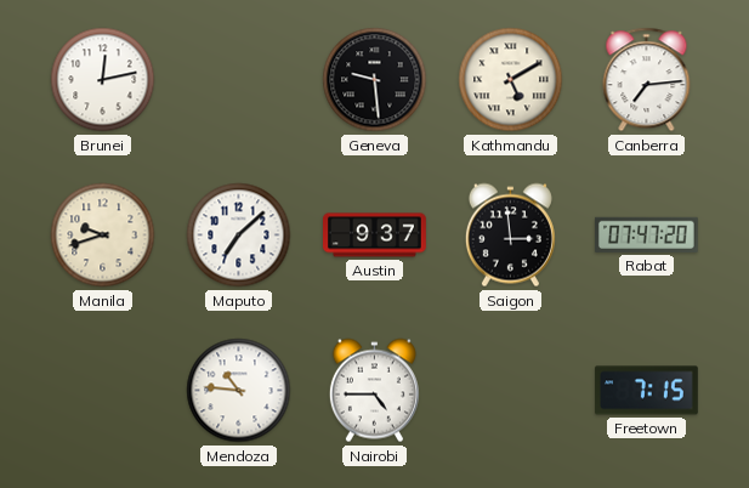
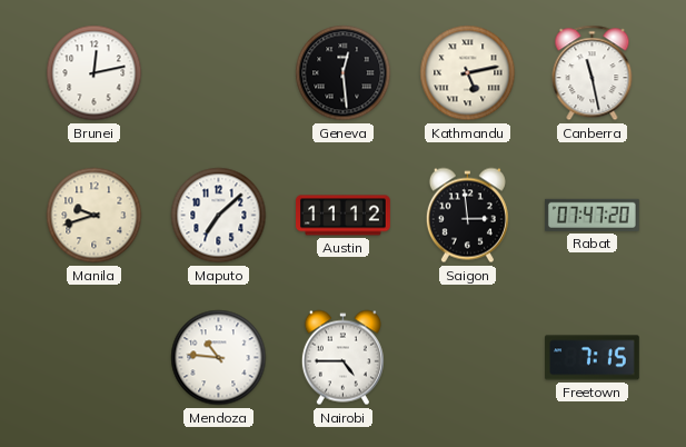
Geneva: 9:29 -> 12:29 (344, 73)
Kathmandu: 5:10 -> 5:13 (468, 73)
Canberra: 7:14 -> 11:28 (593, 73)
Austin: 9:37 -> 11:12 (344, 216)
